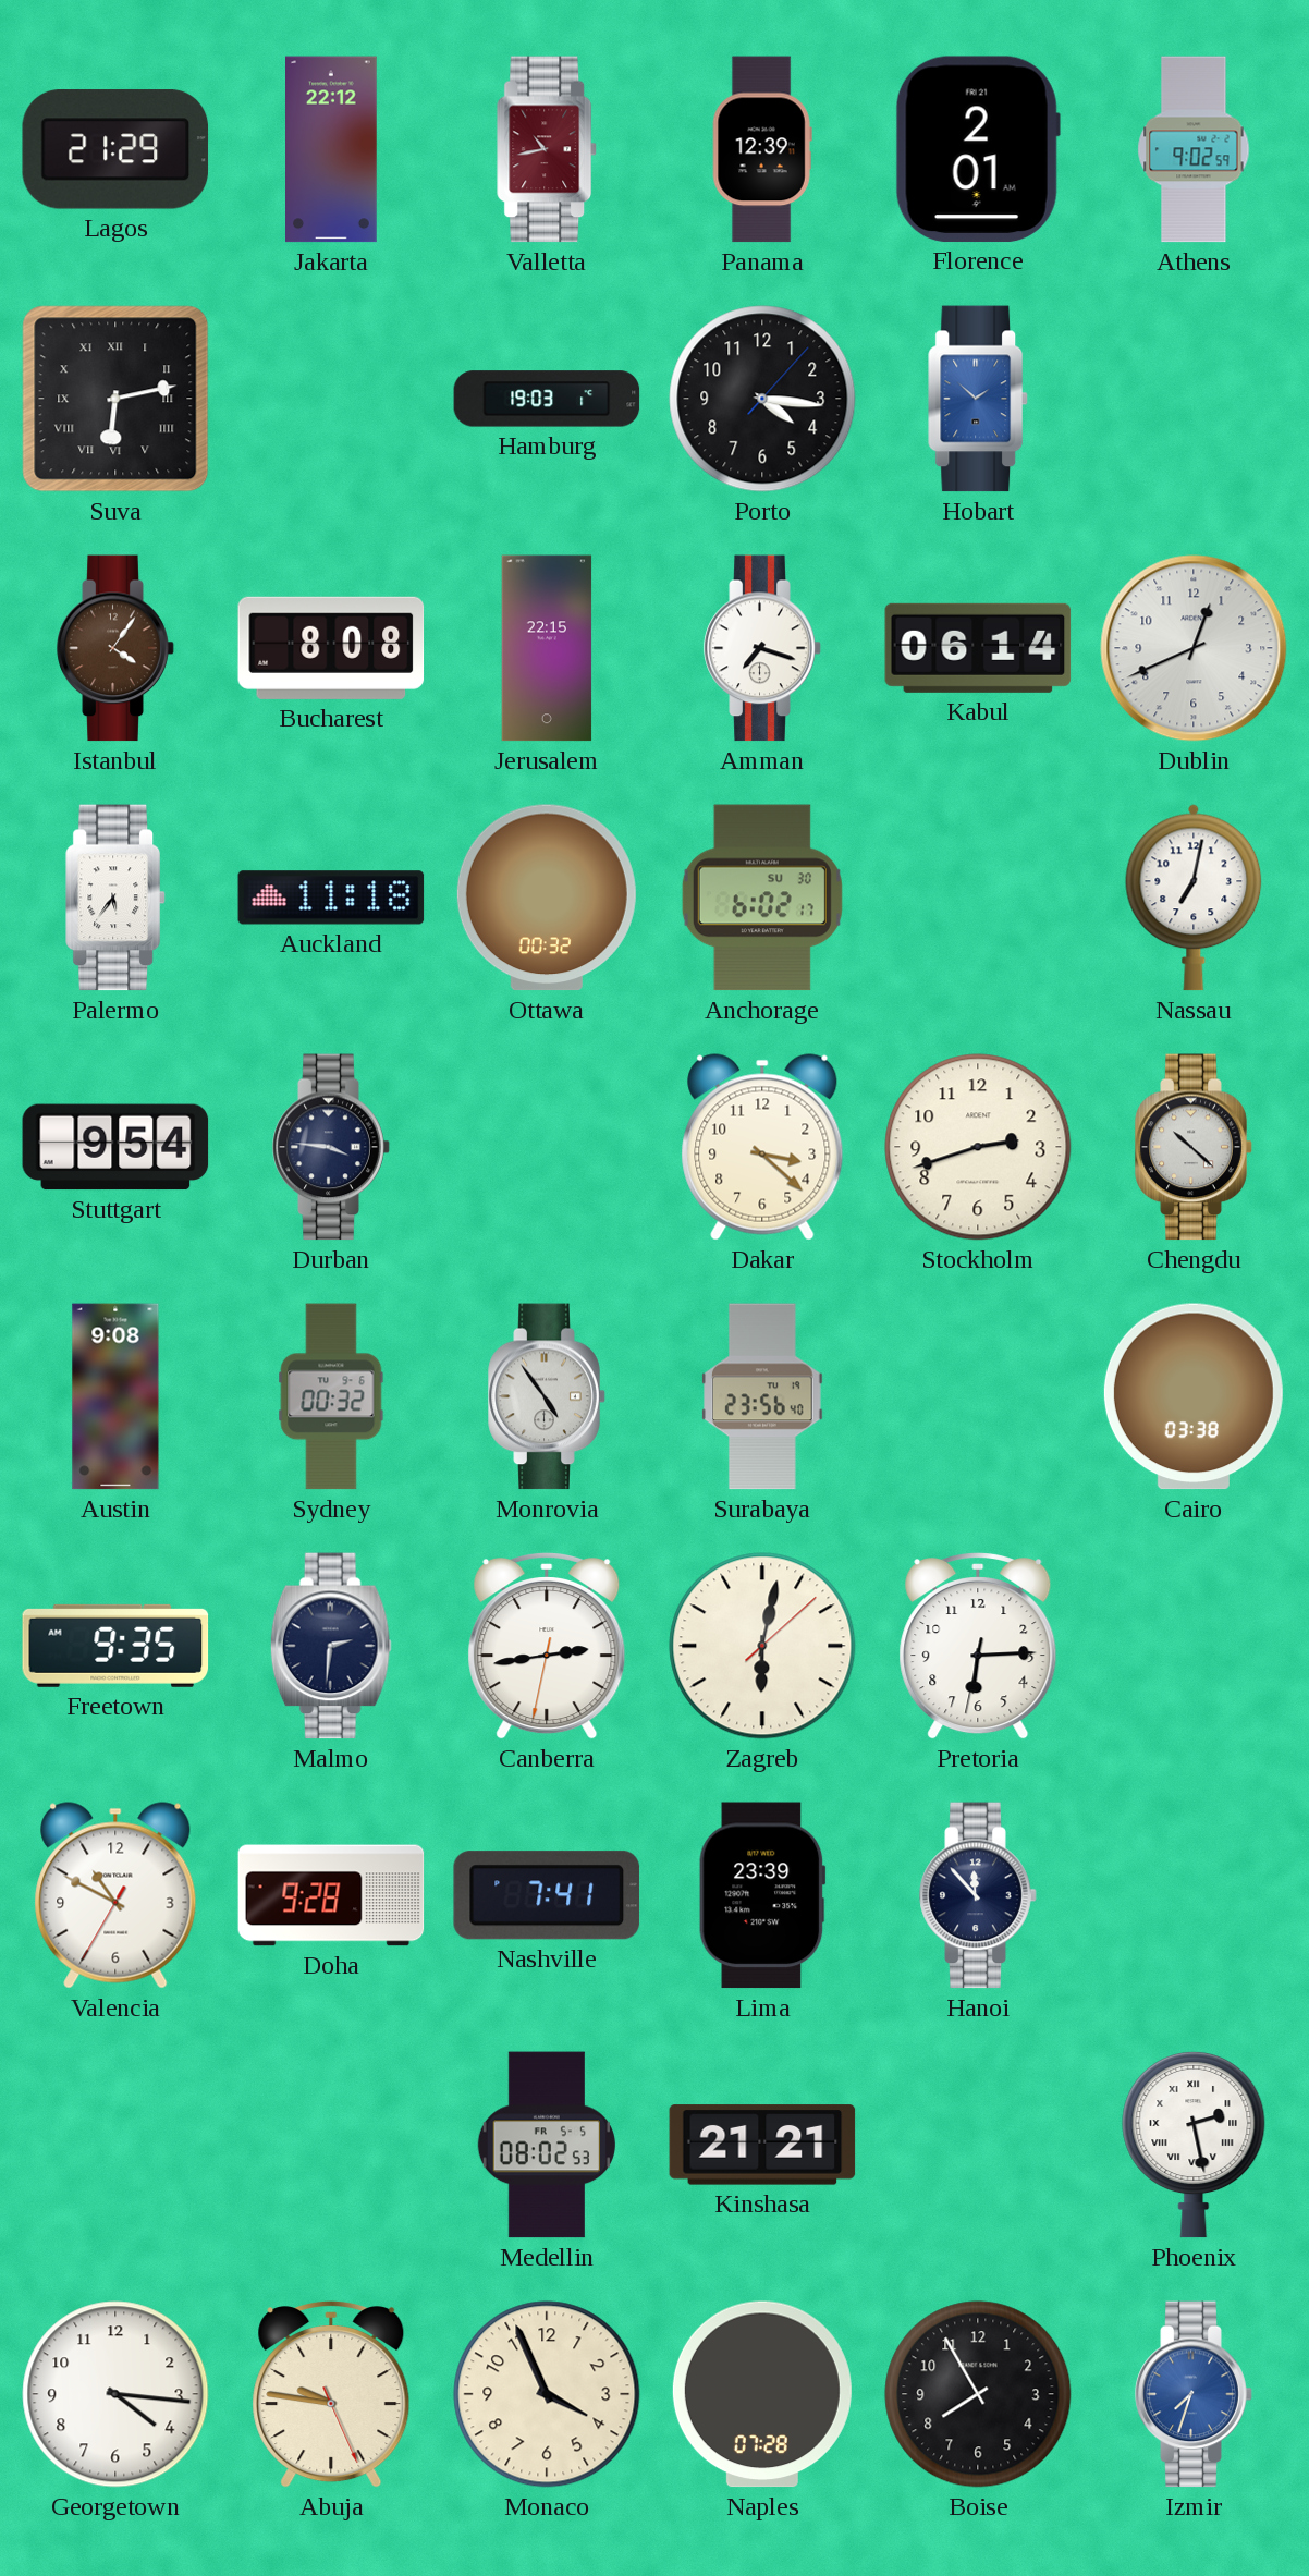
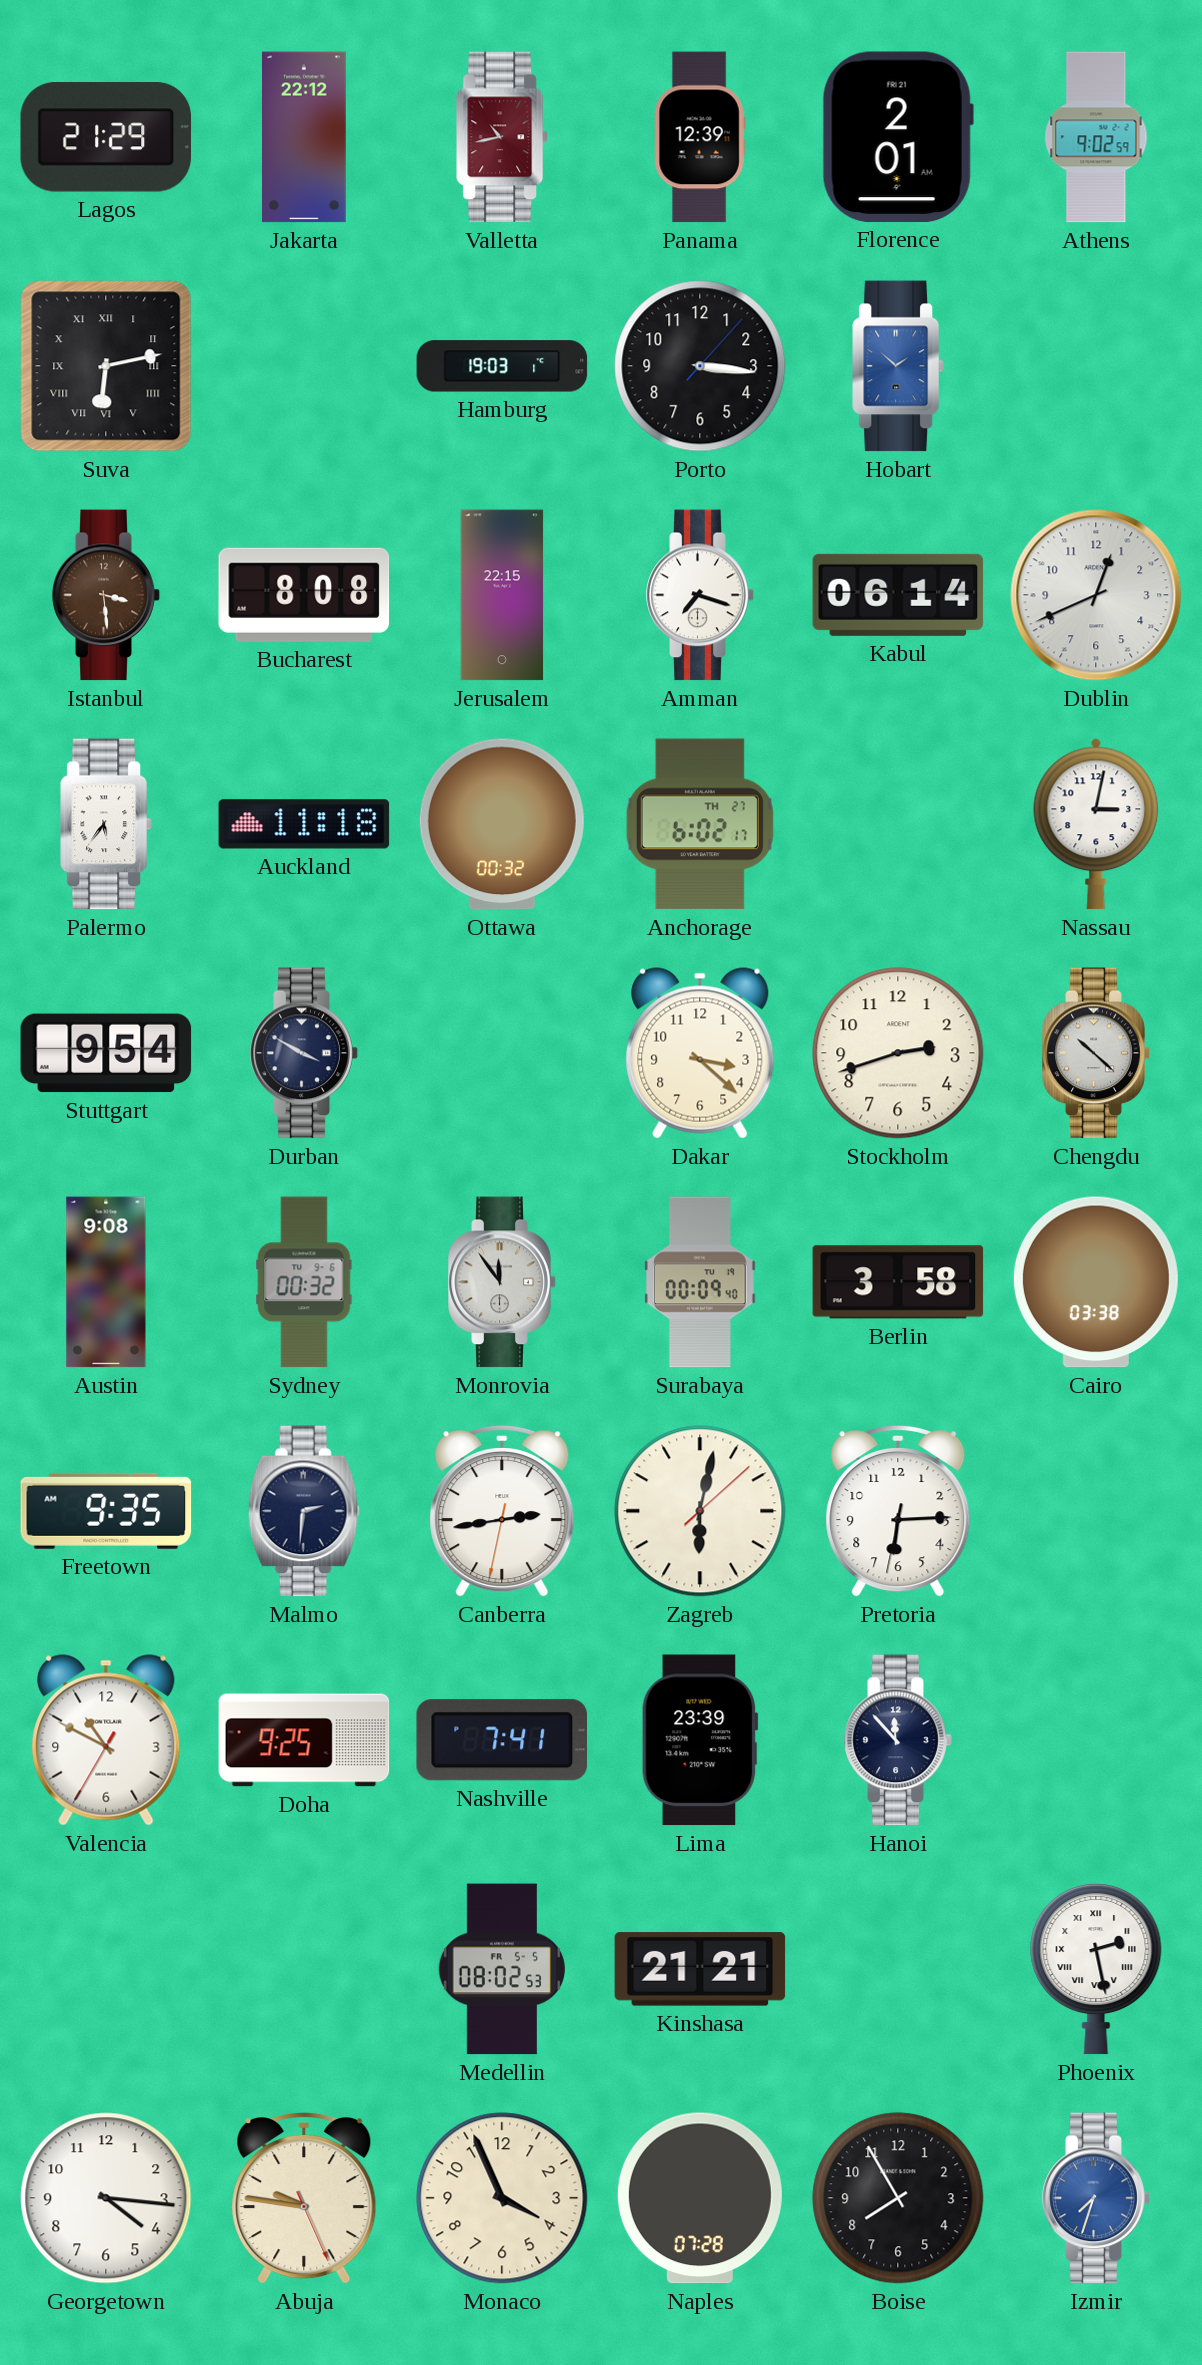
Porto: 4:16 -> 3:16 (700, 366)
Istanbul: 4:06 -> 3:29 (106, 595)
Anchorage date: SU 30 -> TH 27 (700, 824)
Nassau: 7:02 -> 3:02 (1096, 824)
Durban: 3:46 -> 3:50 (304, 1053)
Monrovia: 4:54 -> 11:54 (502, 1282)
Surabaya: 23:56 -> 00:09 (700, 1282)
Berlin: none -> 3:58 (898, 1282)
Doha: 9:28 -> 9:25 (304, 1740)
